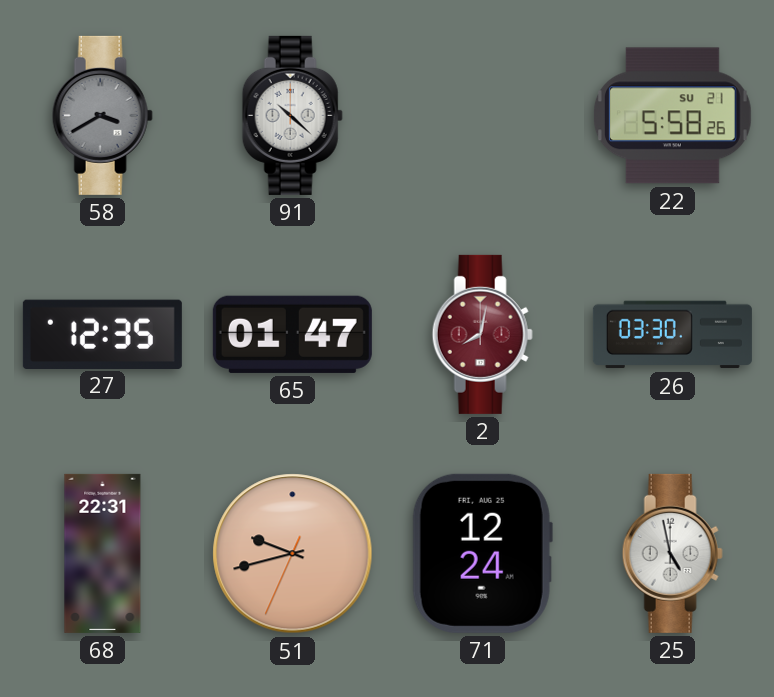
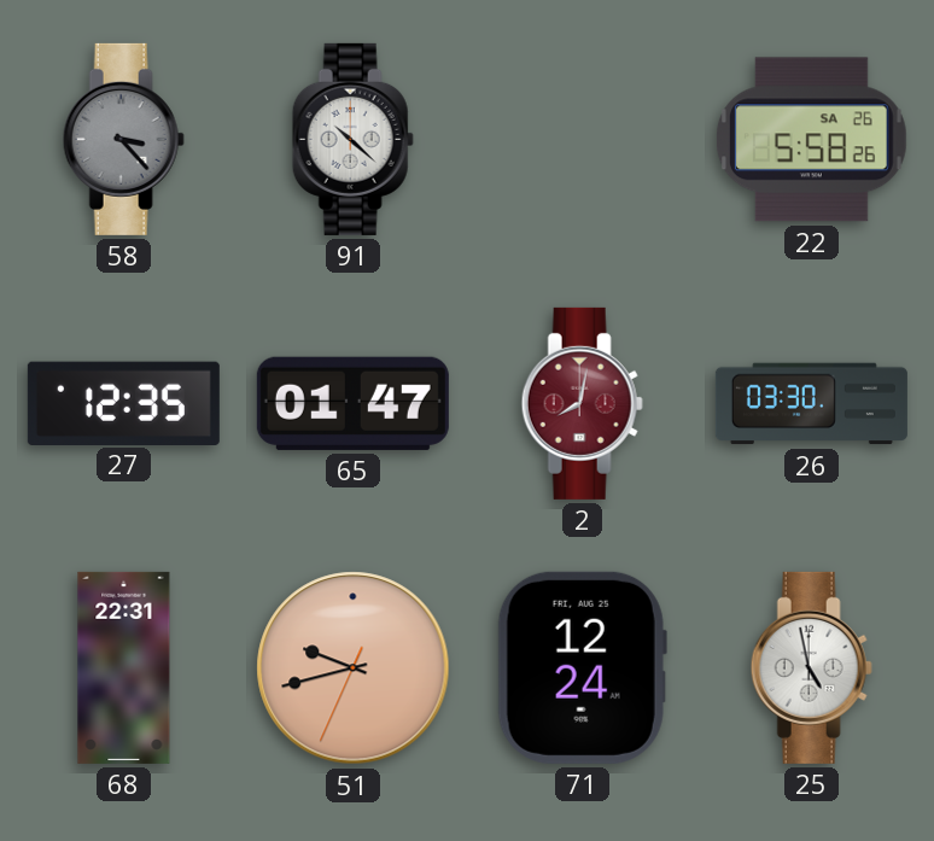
58: 3:40 -> 3:23 (123, 139)
22 date: SU 21 -> SA 26 (811, 140)
